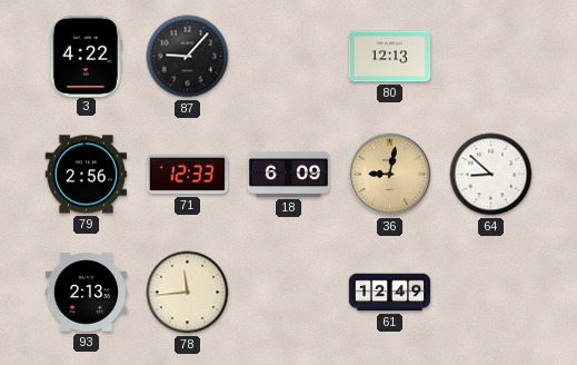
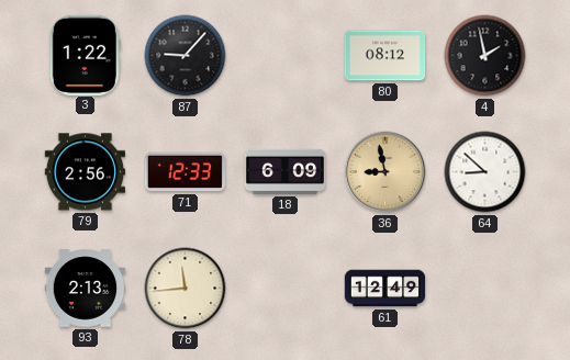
3: 4:22 -> 1:22 (85, 55)
80: 12:13 -> 08:12 (385, 56)
4: none -> 1:58 (485, 56)
36: 9:02 -> 8:58 (385, 172)
